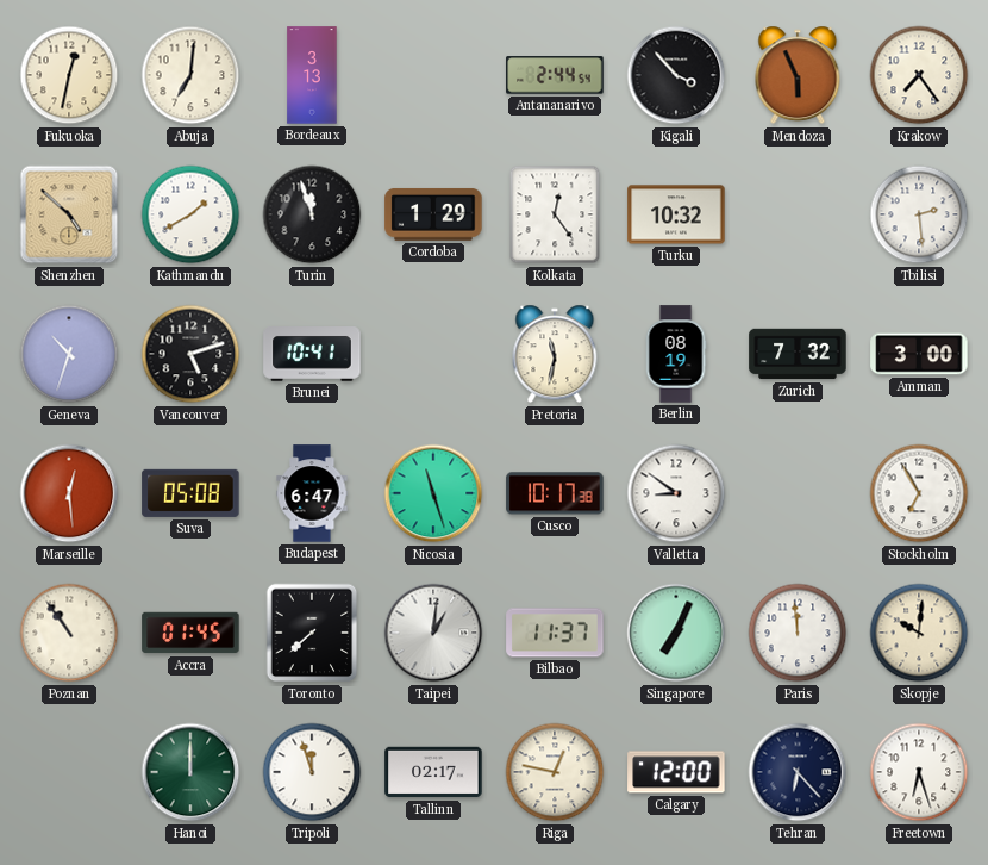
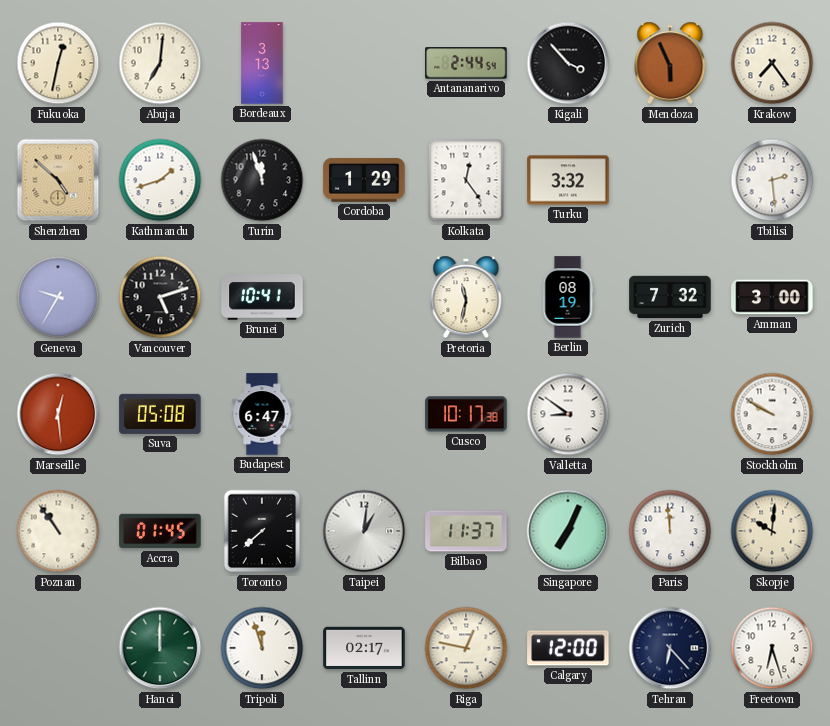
Kathmandu: 1:40 -> 1:42 (160, 180)
Turku: 10:32 -> 3:32 (568, 180)
Geneva: 10:33 -> 9:35 (58, 297)
Nicosia: 11:27 -> none (433, 493)
Stockholm: 6:55 -> 9:50 (772, 414)
